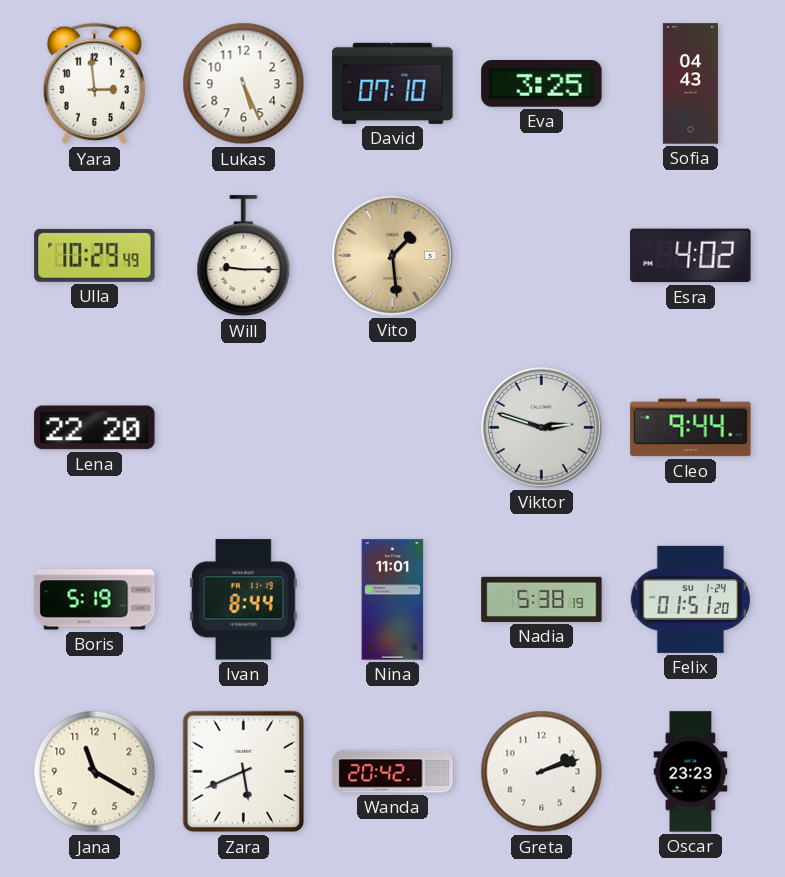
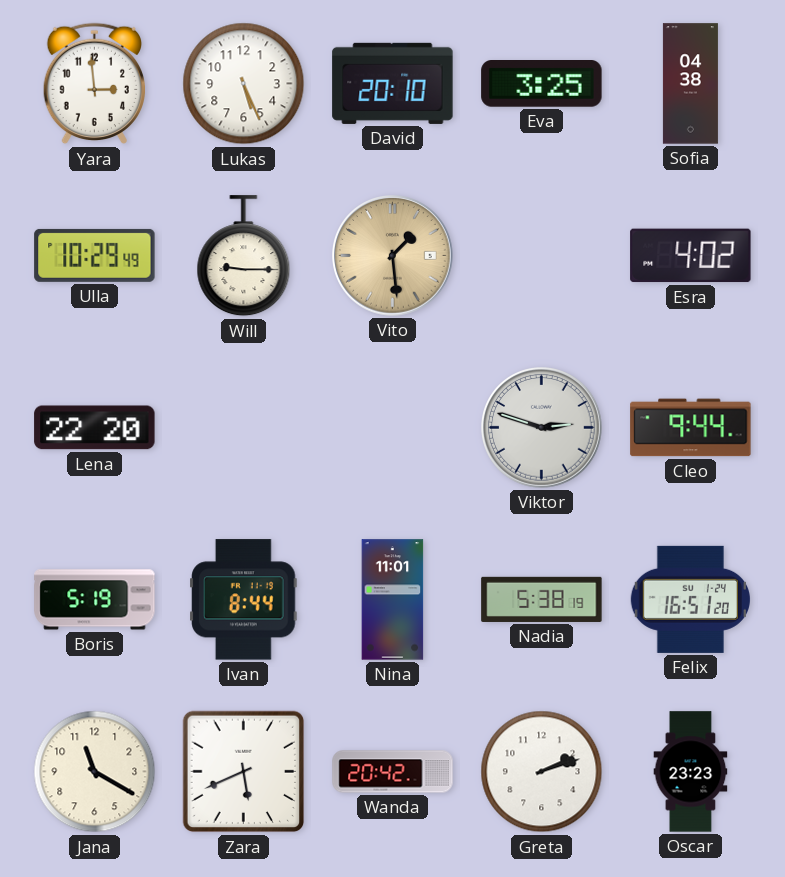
David: 07:10 -> 20:10 (393, 83)
Sofia: 04:43 -> 04:38 (690, 84)
Felix: 01:51 -> 16:51 (690, 599)
